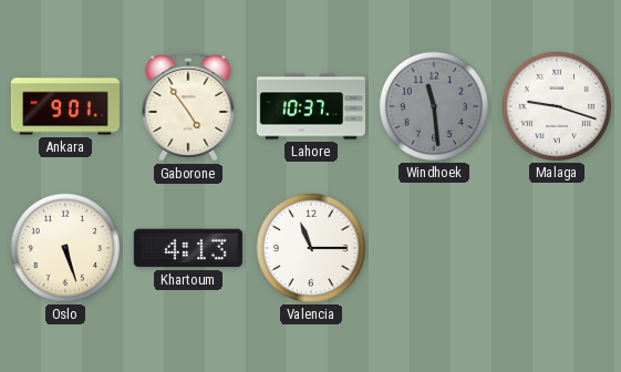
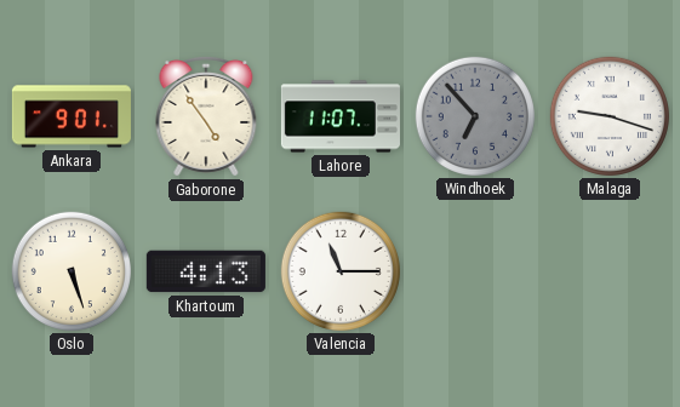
Lahore: 10:37 -> 11:07 (341, 116)
Windhoek: 11:29 -> 6:53 (475, 116)
